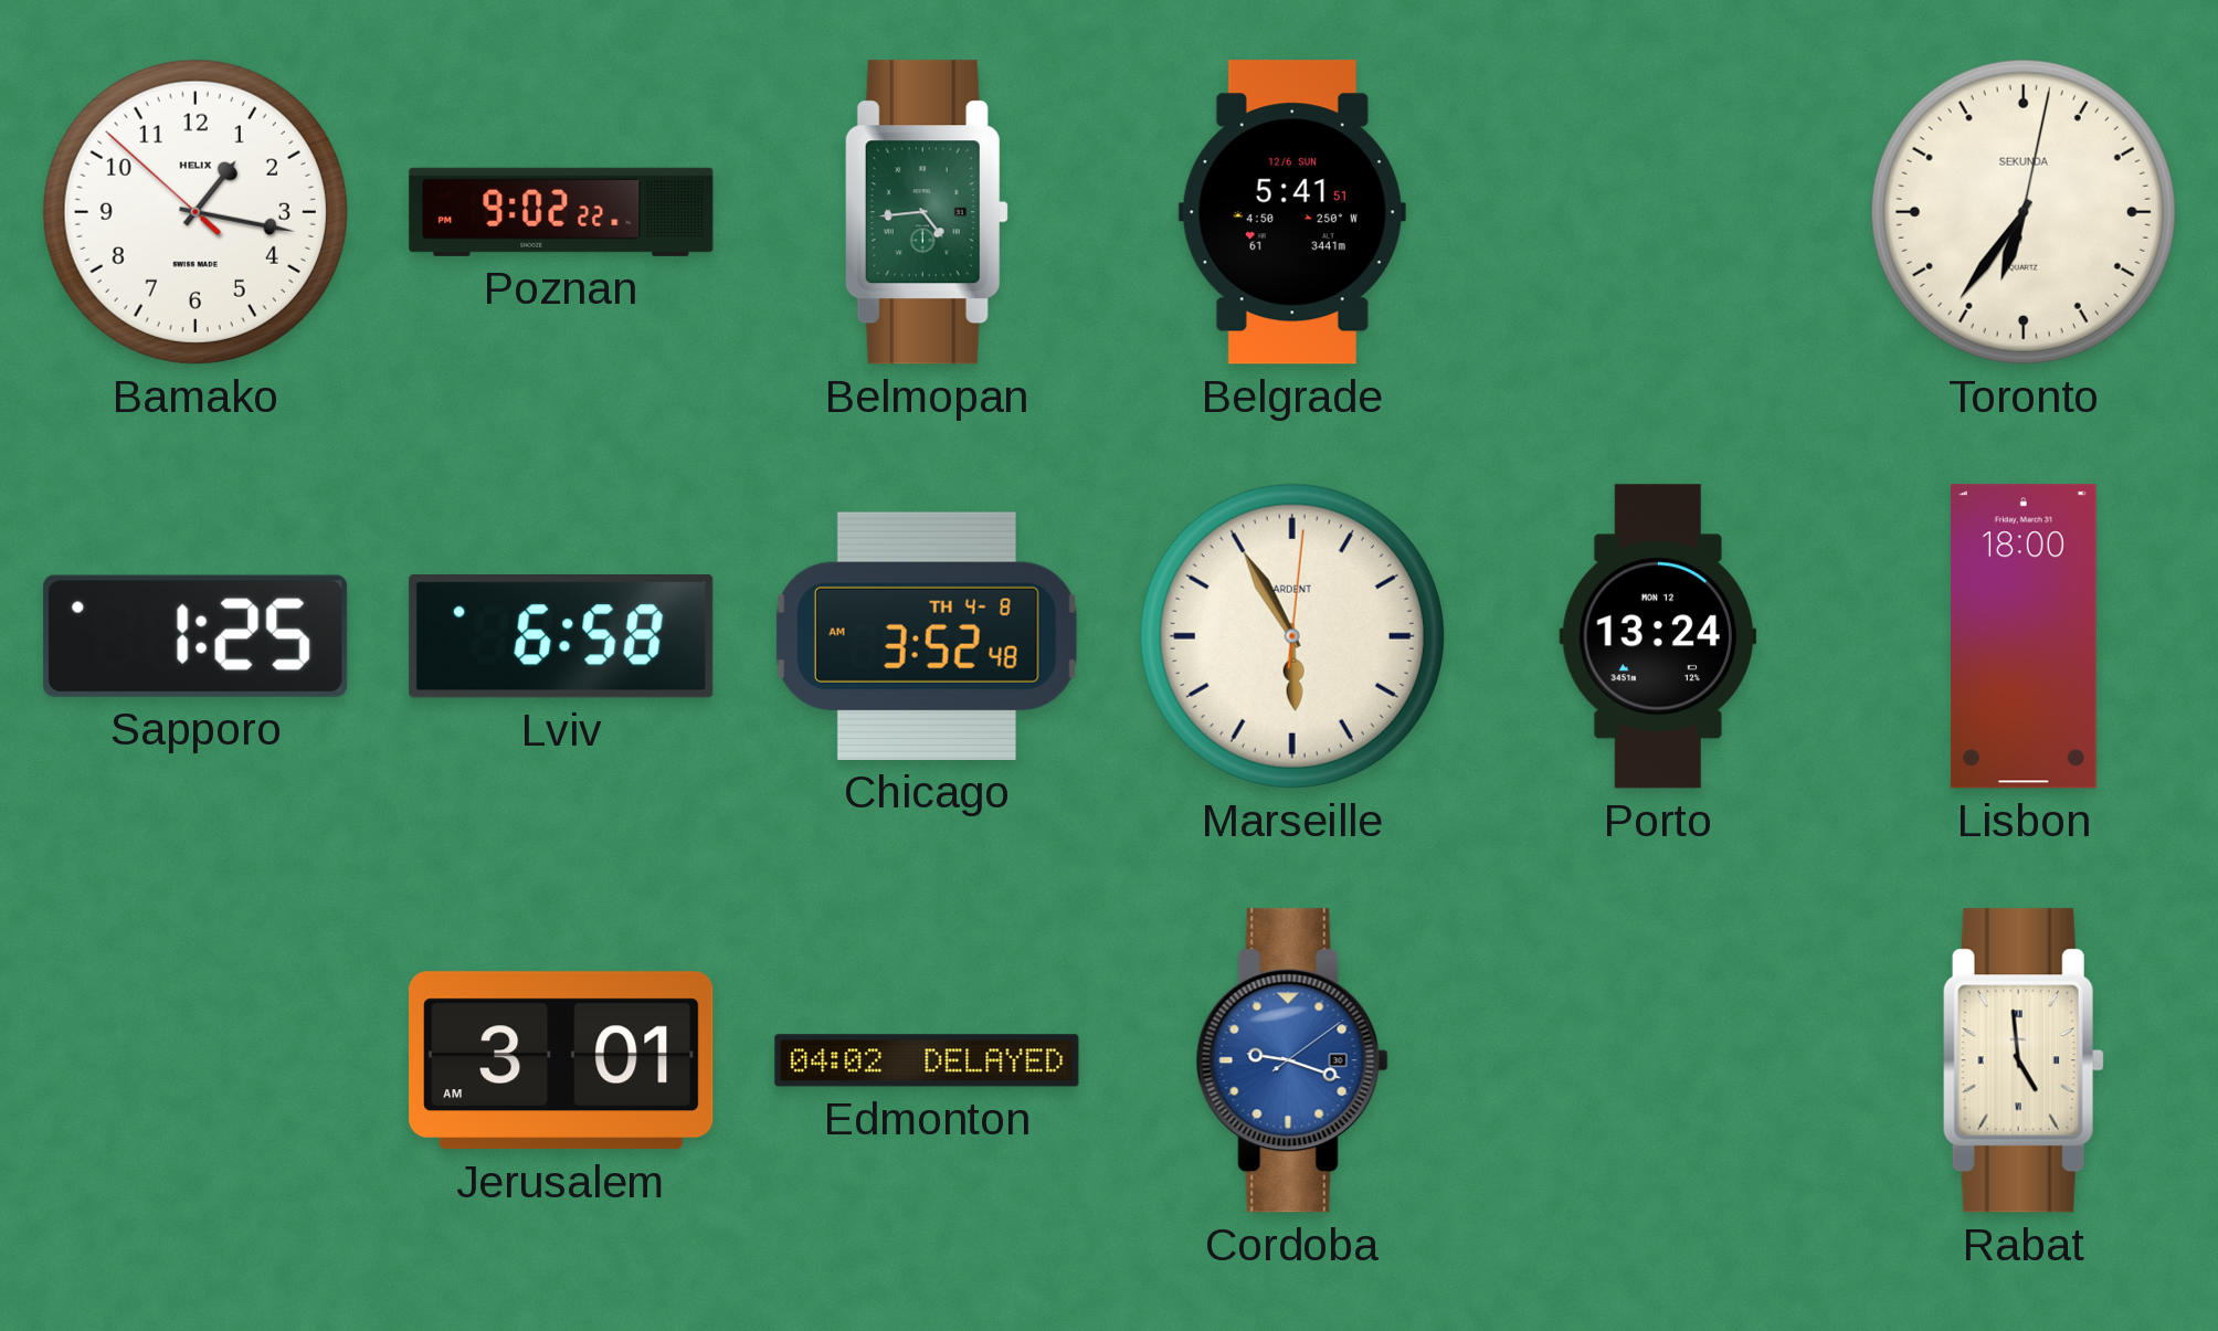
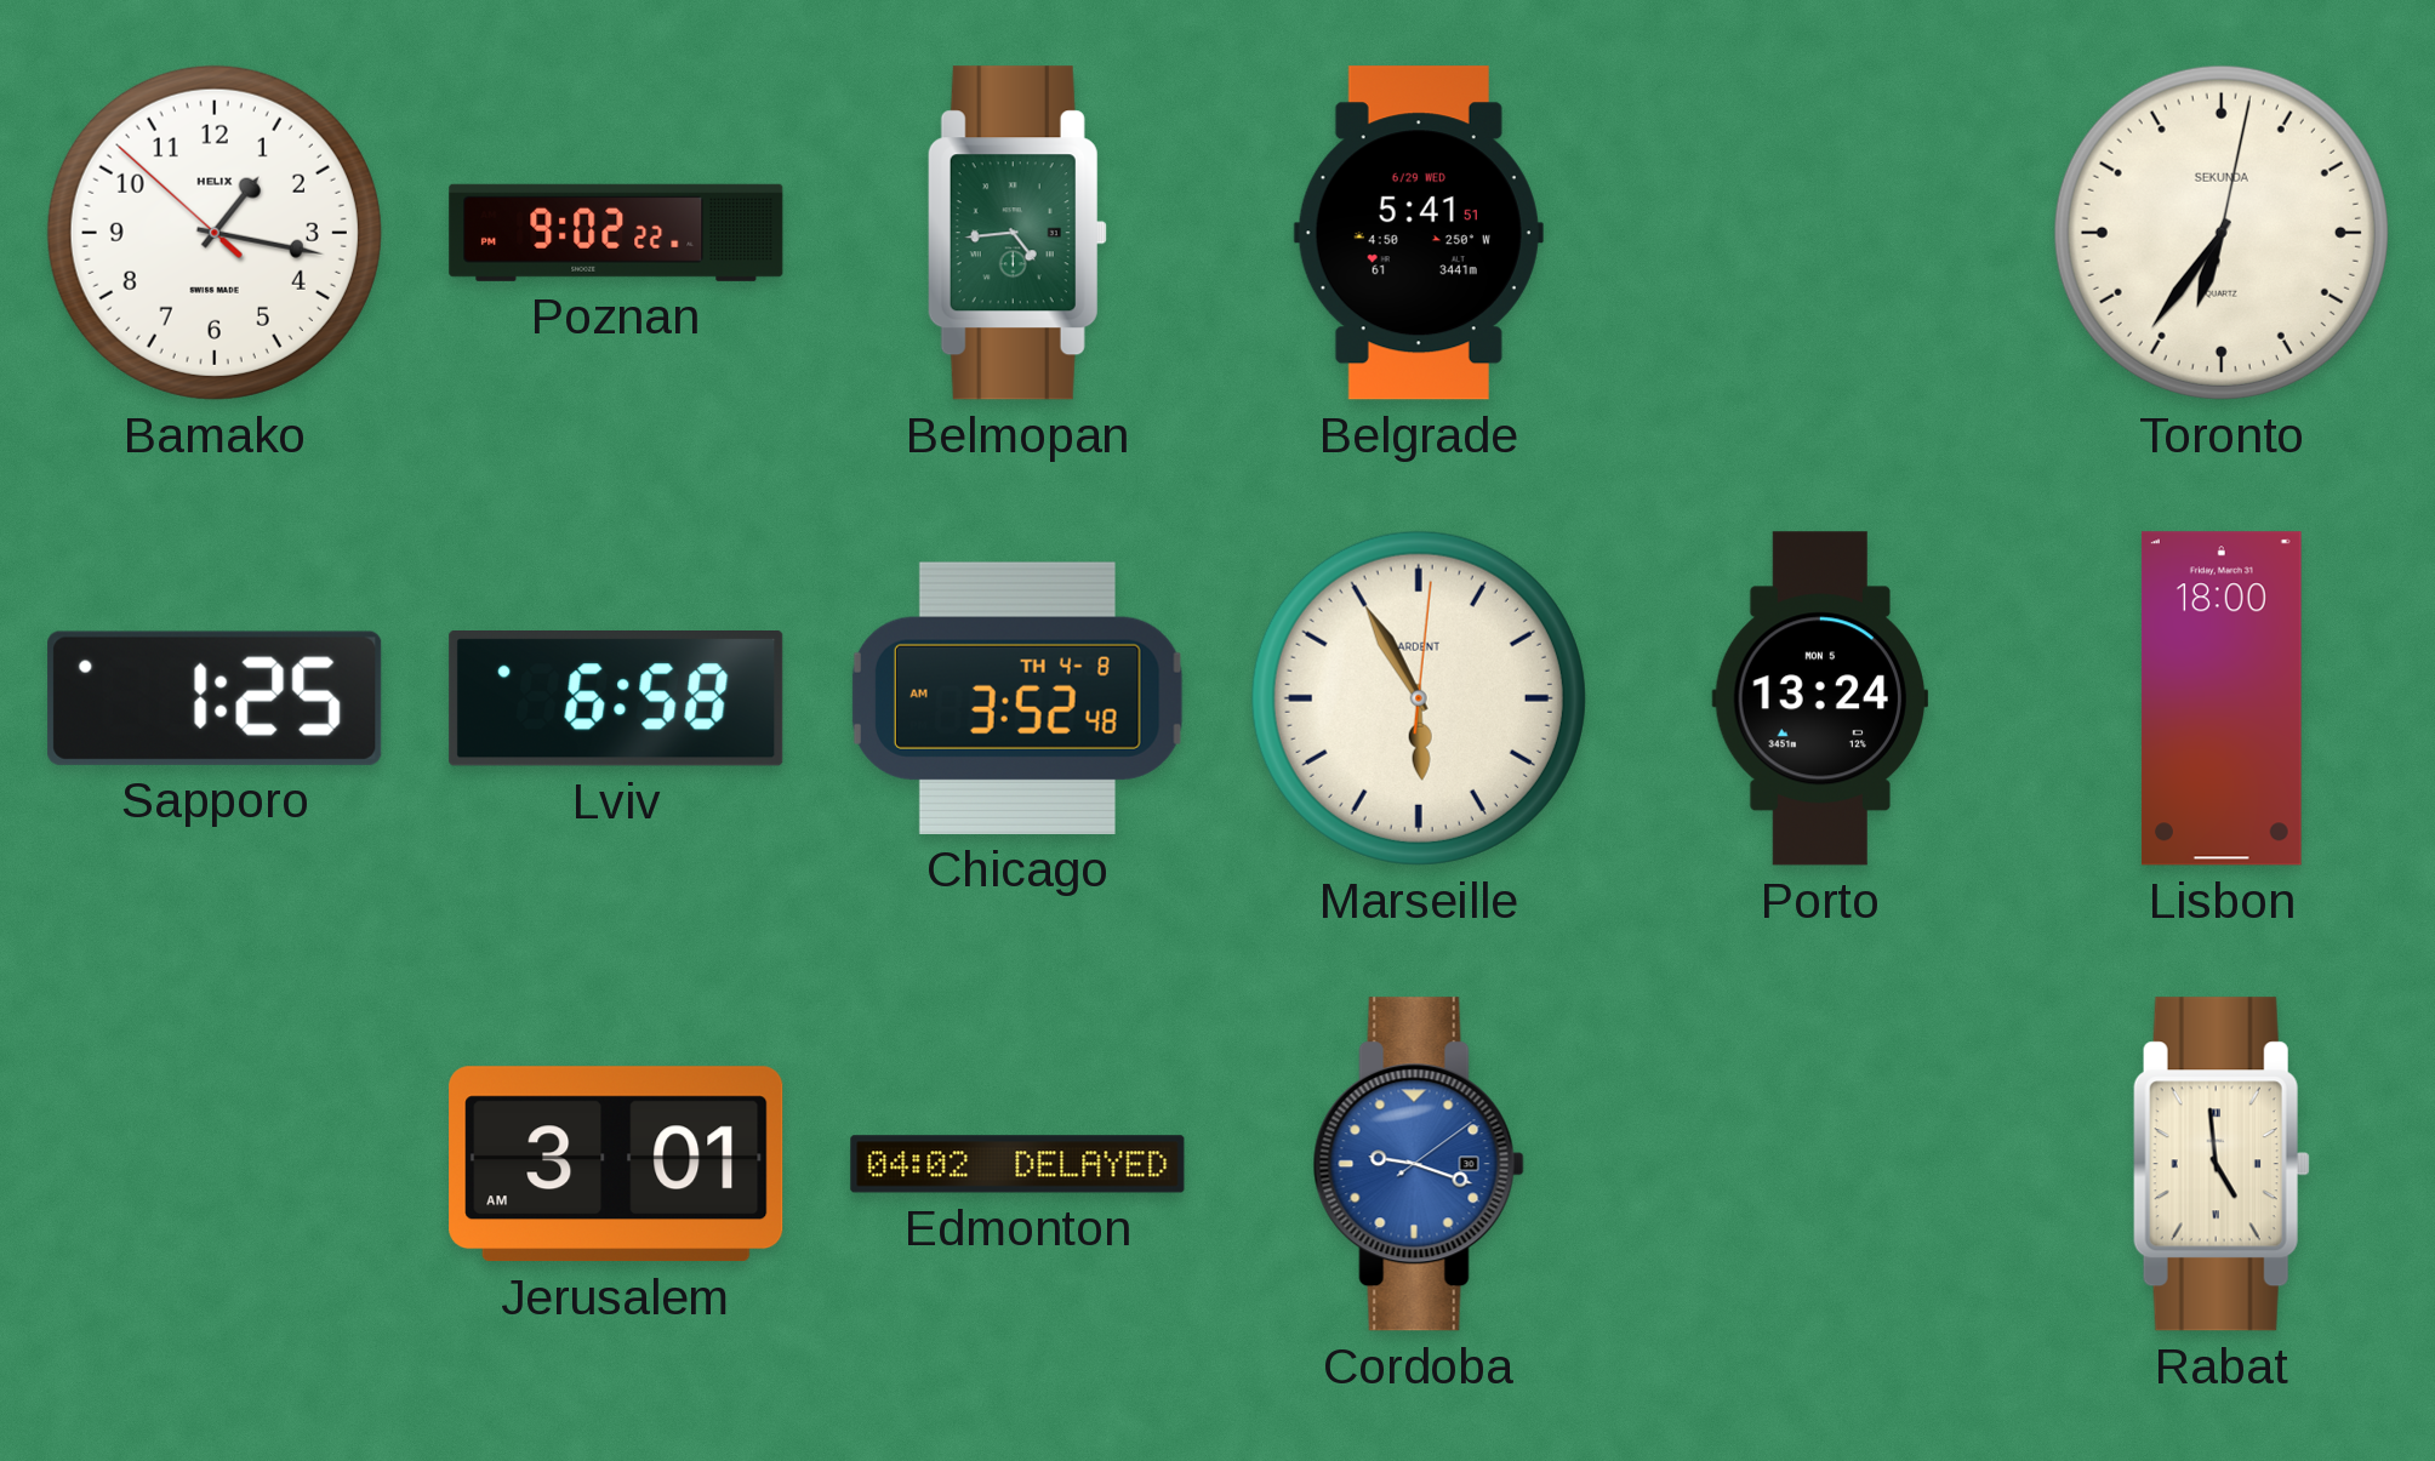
Belgrade date: 12/6 SUN -> 6/29 WED (1419, 233)
Porto date: MON 12 -> MON 5 (1820, 698)
